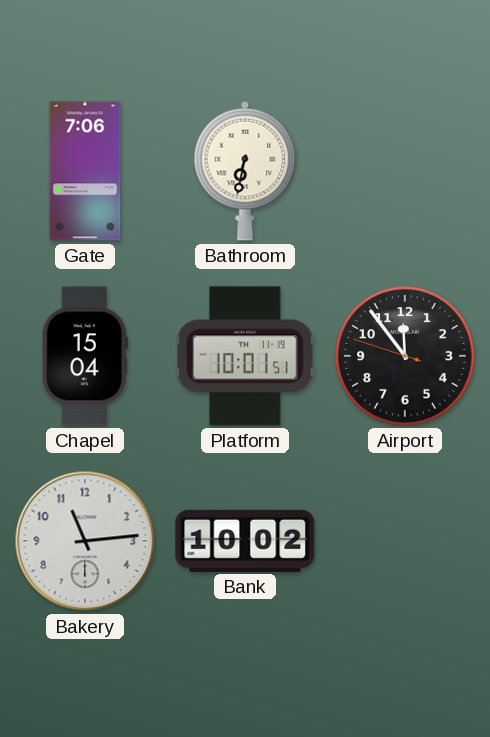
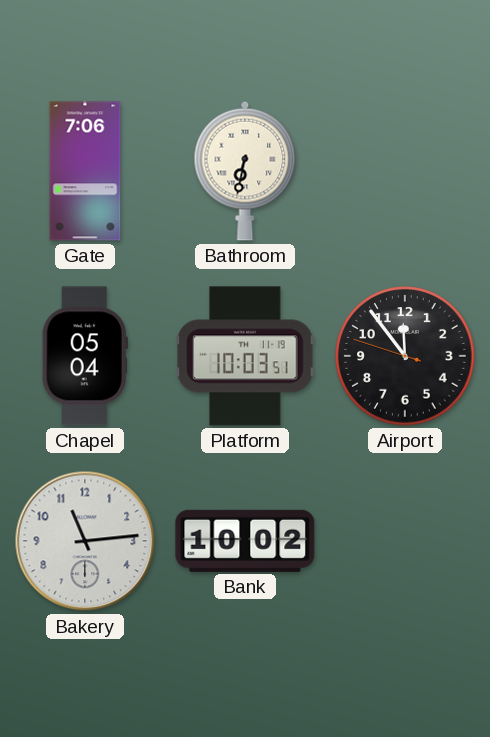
Chapel: 15:04 -> 05:04 (85, 356)
Platform: 10:01 -> 10:03 (245, 356)
